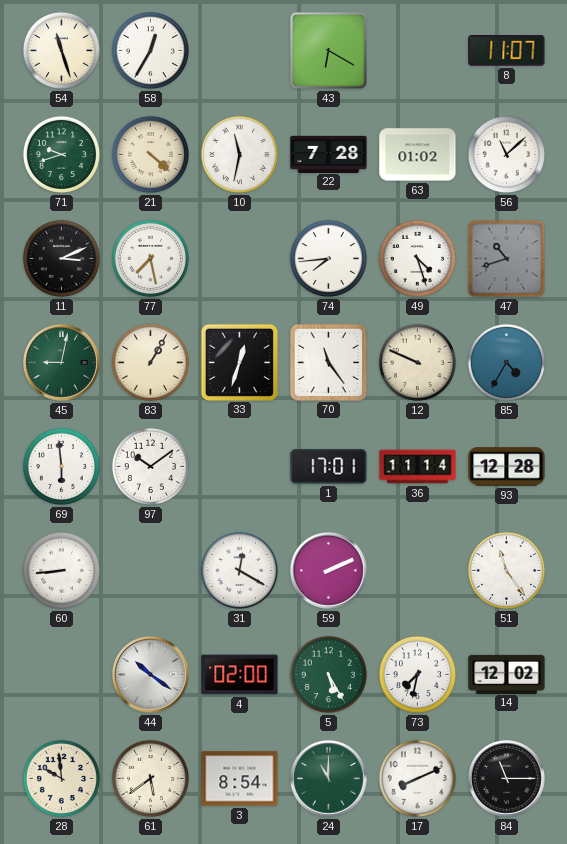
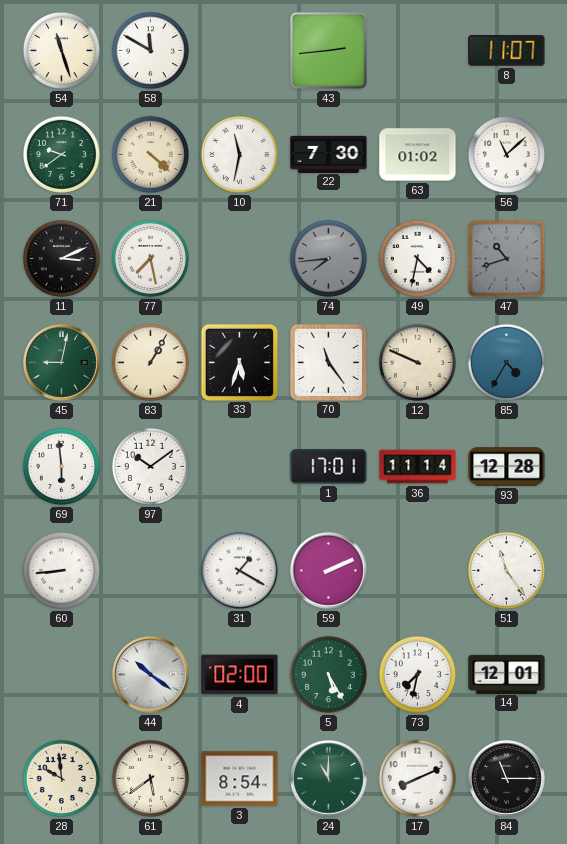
58: 12:35 -> 11:50 (150, 50)
43: 6:20 -> 2:44 (329, 51)
71: 9:42 -> 9:39 (61, 154)
22: 7:28 -> 7:30 (329, 154)
74 dial: white -> grey (328, 258)
49: 4:27 -> 4:32 (417, 258)
33: 12:33 -> 5:33 (239, 362)
31: 12:20 -> 1:20 (239, 570)
14: 12:02 -> 12:01 (507, 674)
